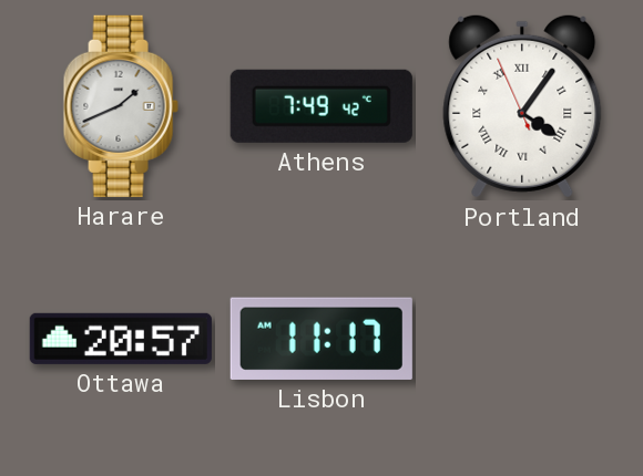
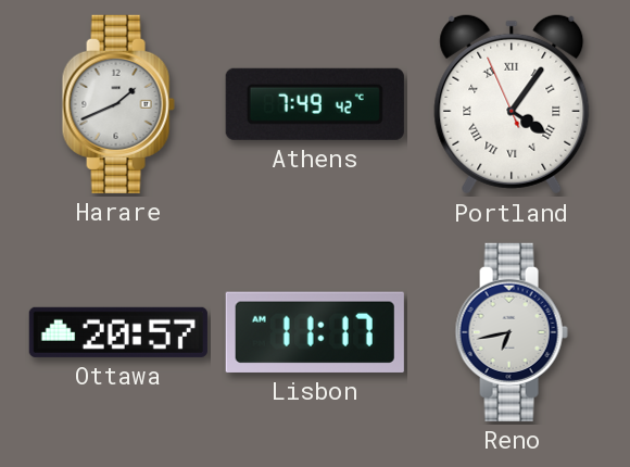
Reno: none -> 6:43 (512, 332)
